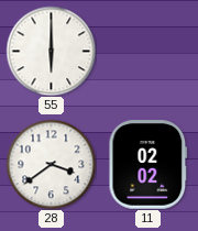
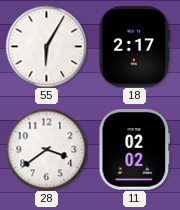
55: 6:00 -> 6:05 (46, 46)
18: none -> 2:17 (134, 47)
